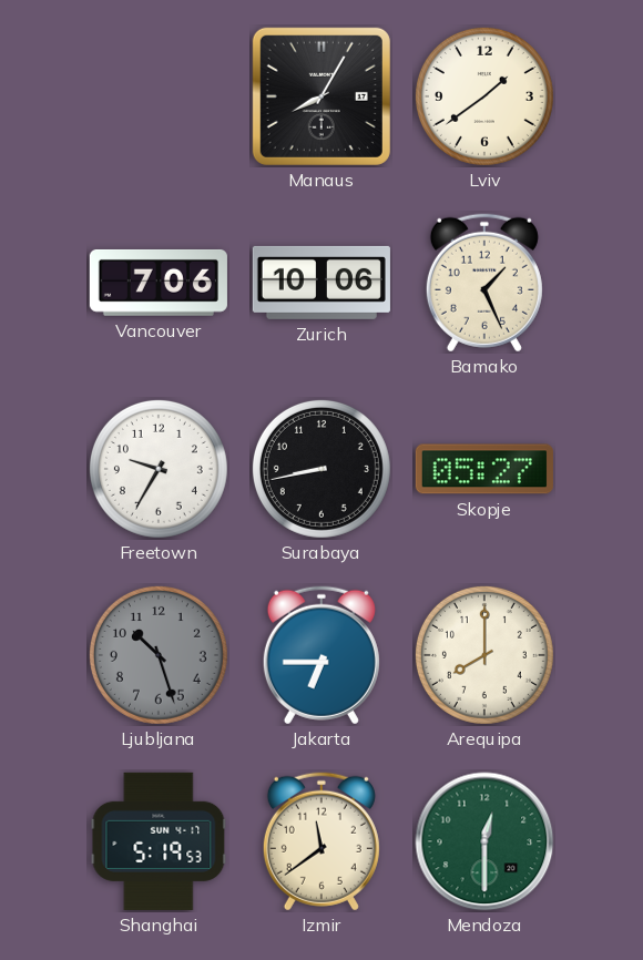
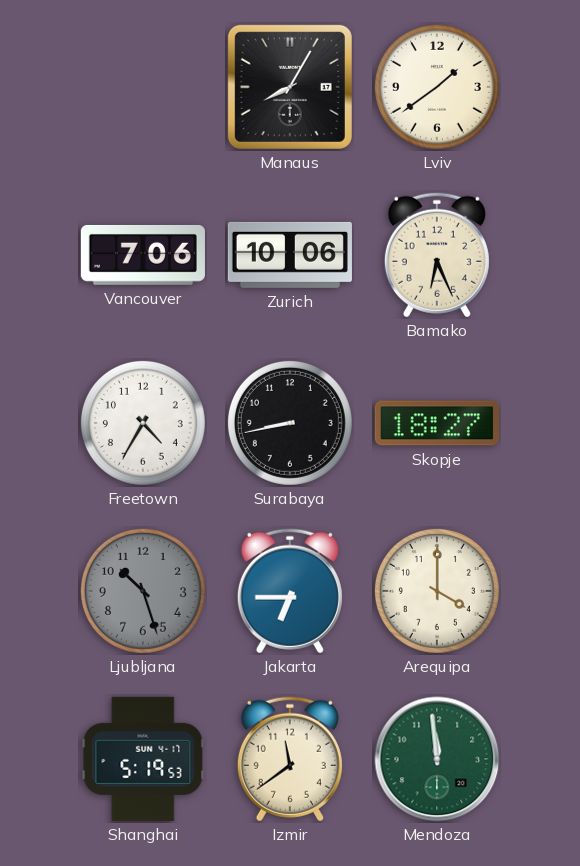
Bamako: 1:26 -> 6:26 (437, 255)
Freetown: 9:35 -> 4:35 (143, 423)
Skopje: 05:27 -> 18:27 (437, 423)
Arequipa: 8:00 -> 4:00 (437, 591)
Mendoza: 12:30 -> 11:59 (437, 759)
